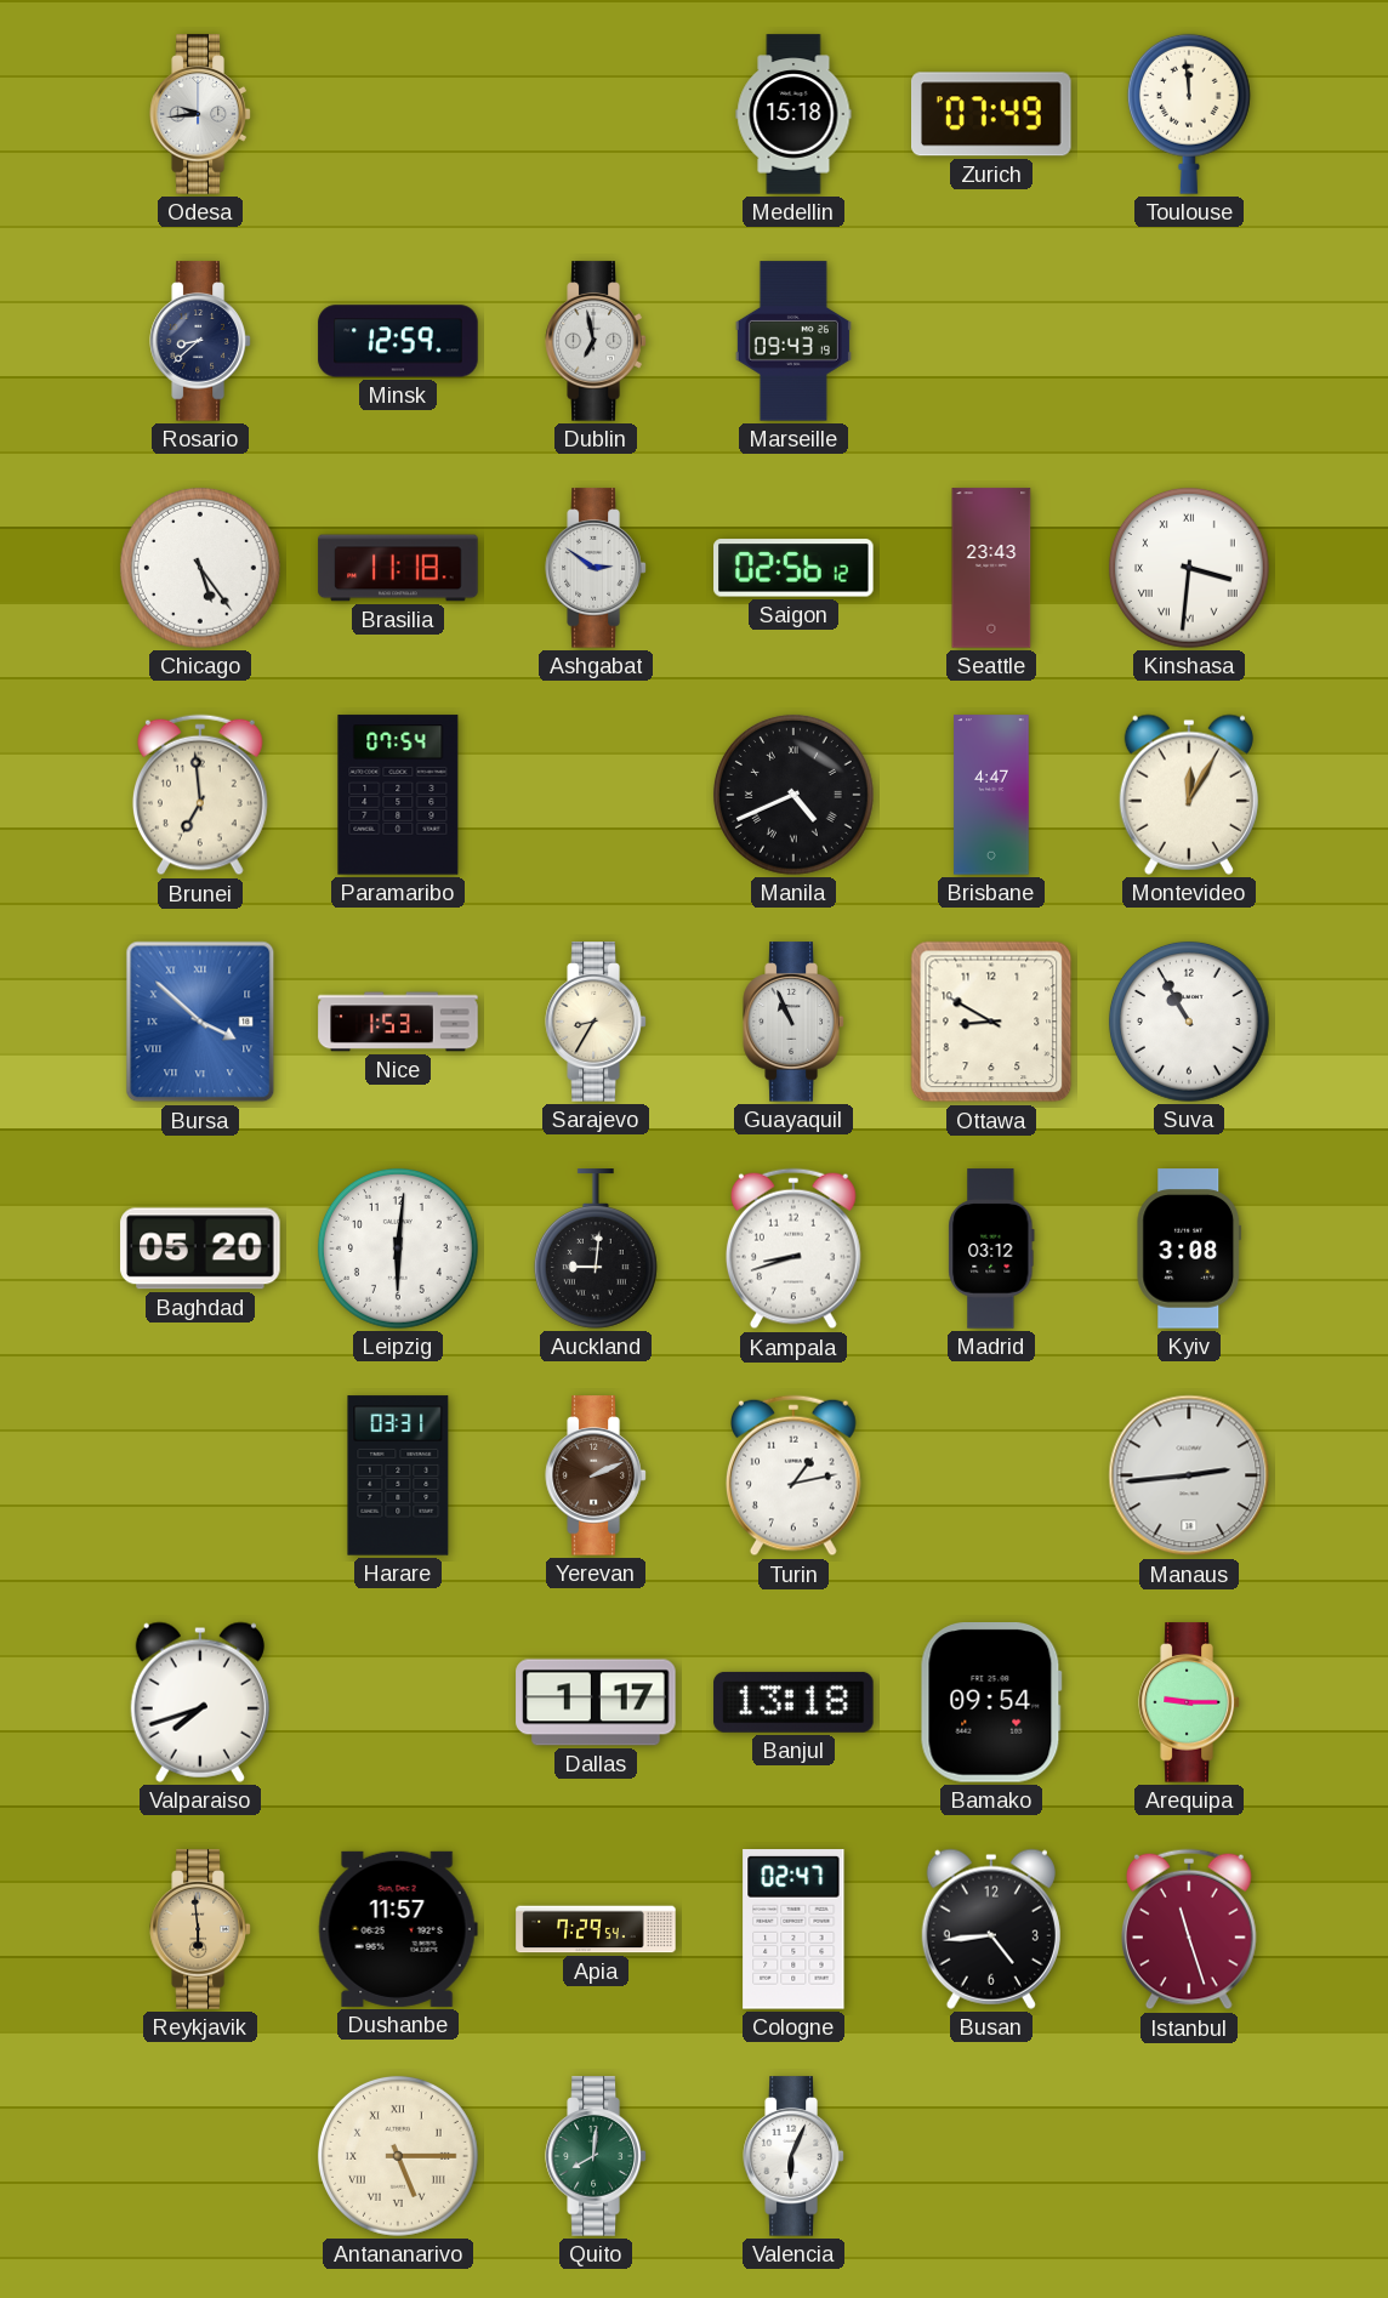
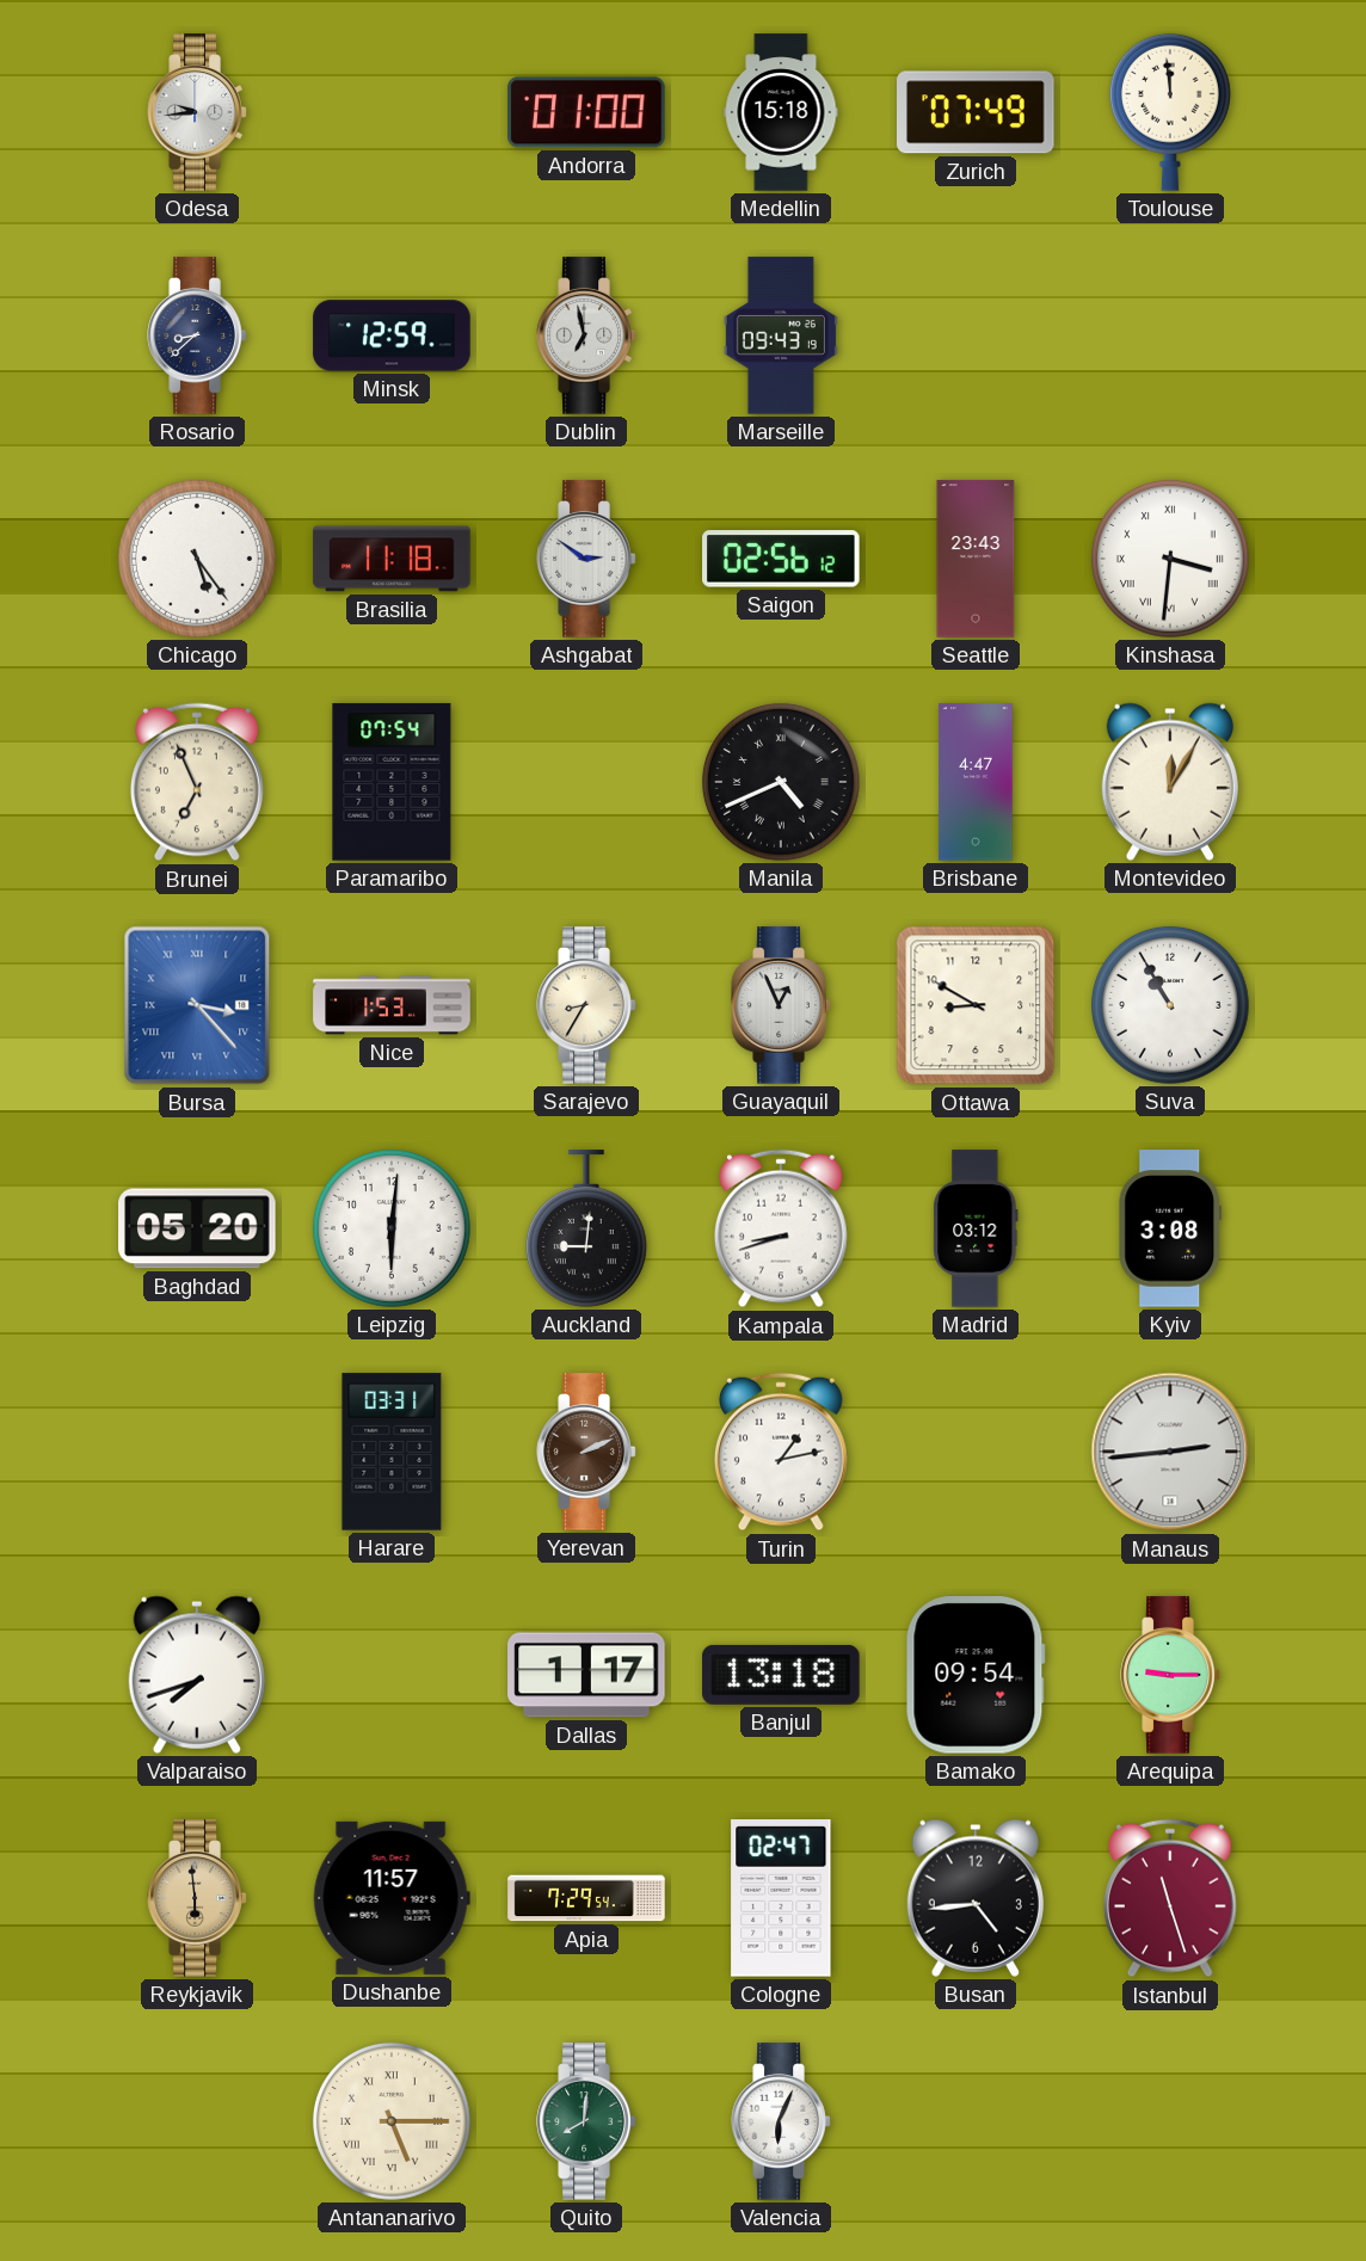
Andorra: none -> 01:00 (586, 112)
Brunei: 6:59 -> 6:56 (197, 782)
Bursa: 3:52 -> 3:23 (197, 1005)
Guayaquil: 10:56 -> 12:56 (781, 1005)
